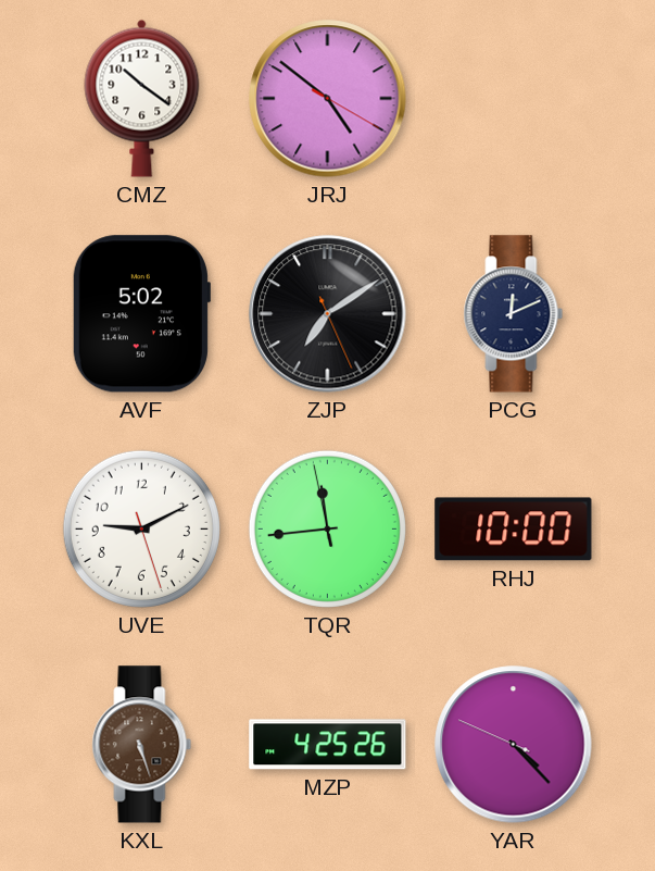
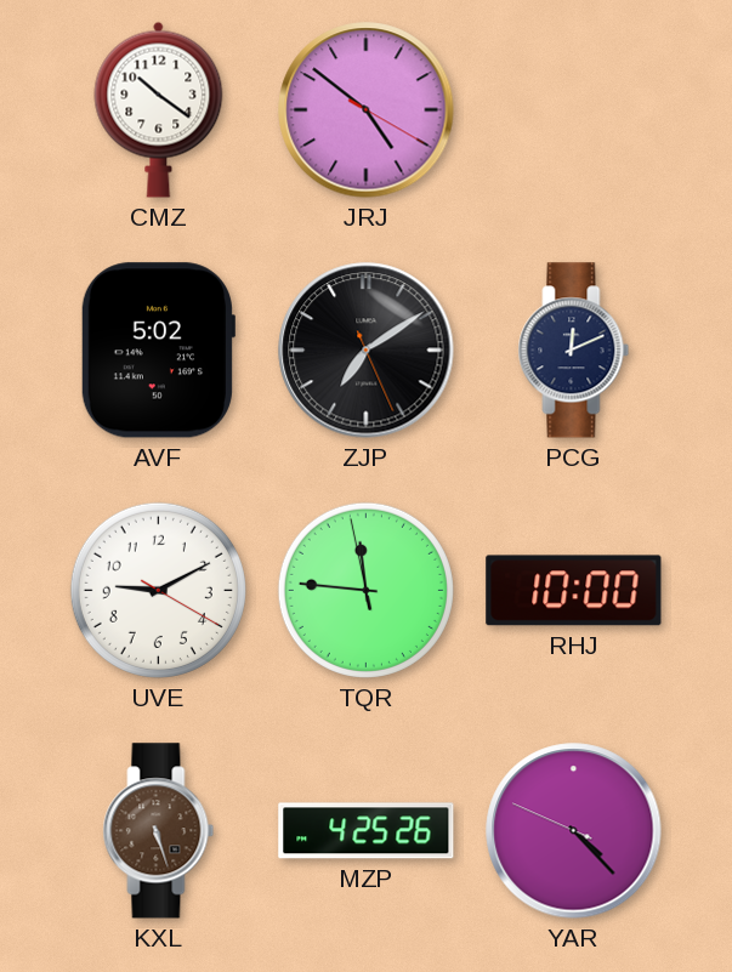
UVE: 9:10:27 -> 9:10:20 (158, 590)
TQR: 11:43 -> 11:45 (365, 590)
